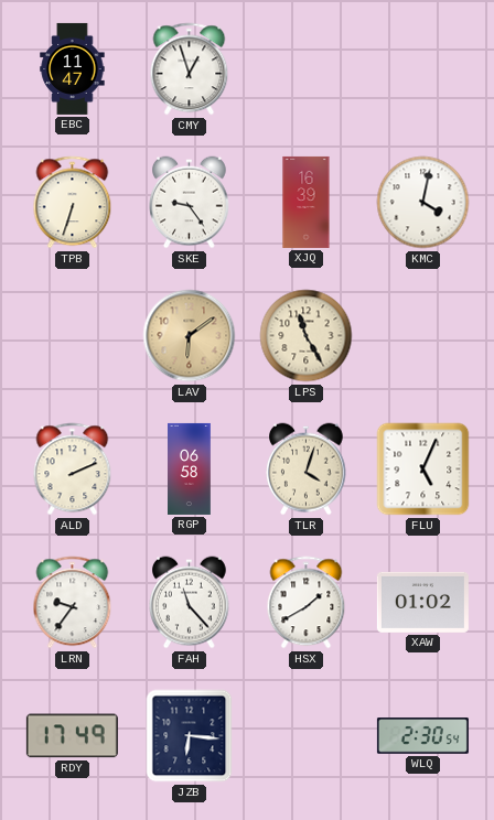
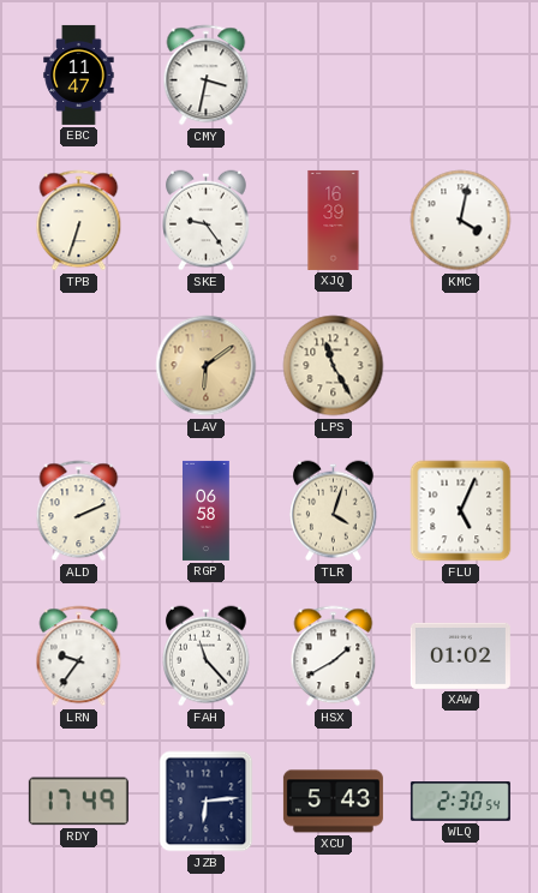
CMY: 12:57 -> 3:32 (207, 76)
JZB: 6:16 -> 6:14 (207, 802)
XCU: none -> 5:43 (333, 802)
